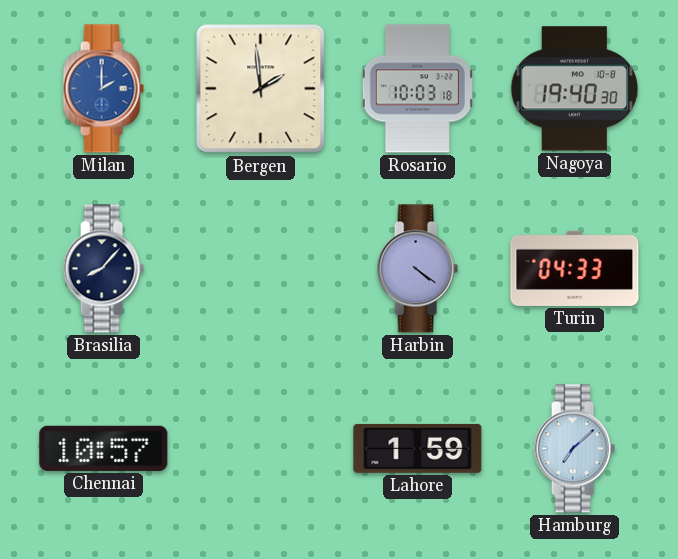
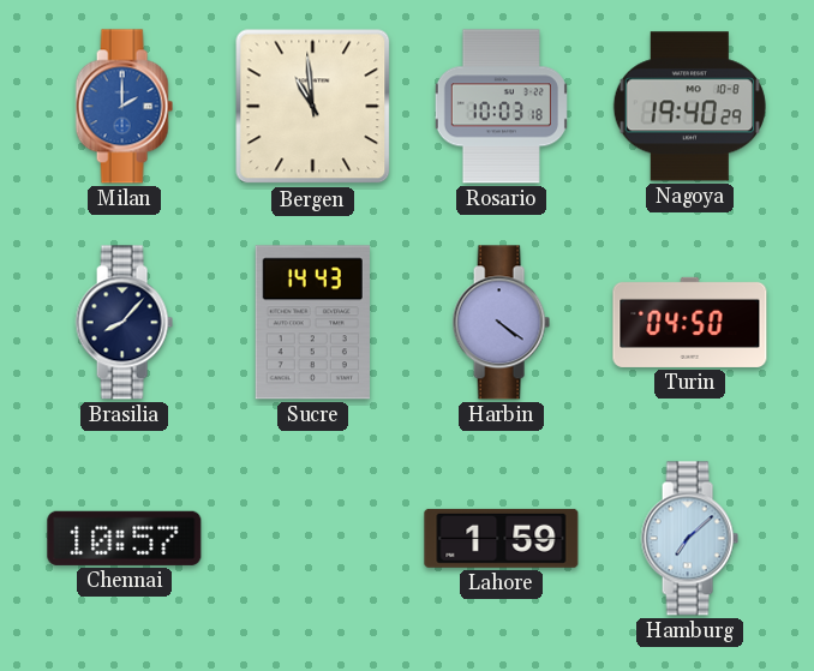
Bergen: 1:59 -> 10:59 (313, 107)
Nagoya: 19:40:30 -> 19:40:29 (689, 107)
Sucre: none -> 14:43 (312, 323)
Turin: 04:33 -> 04:50 (690, 322)
